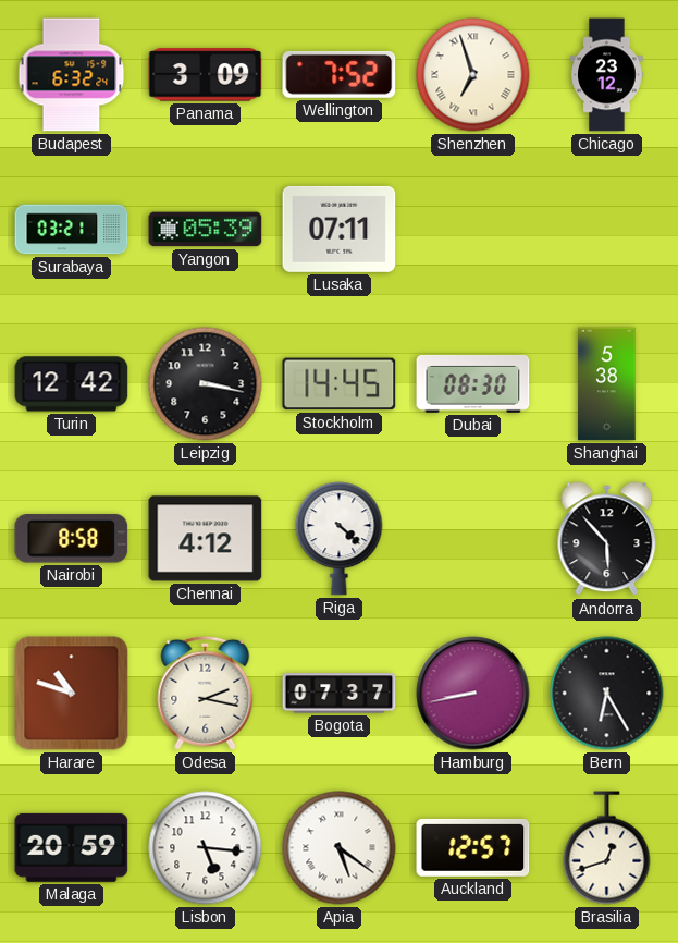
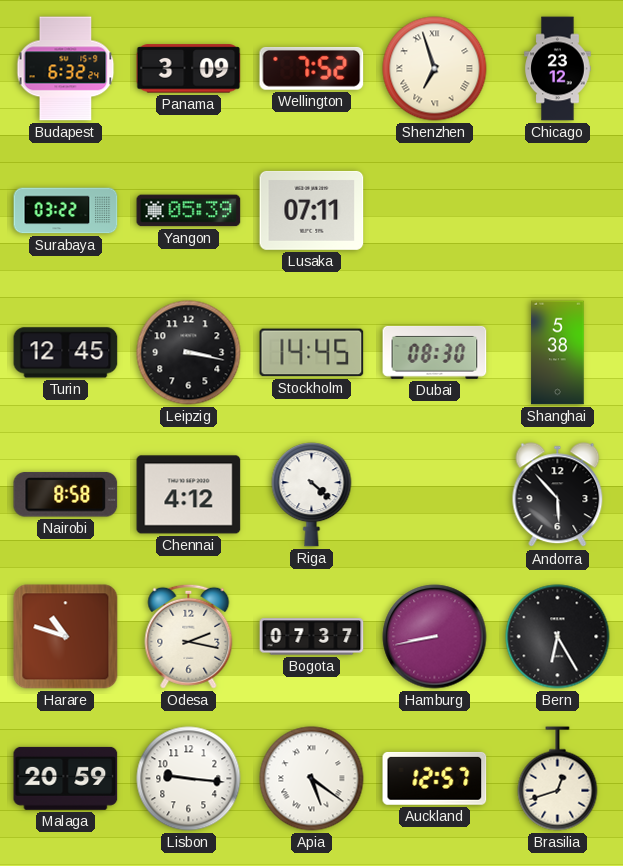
Surabaya: 03:21 -> 03:22 (66, 211)
Turin: 12:42 -> 12:45 (66, 353)
Lisbon: 5:16 -> 9:16 (189, 779)
